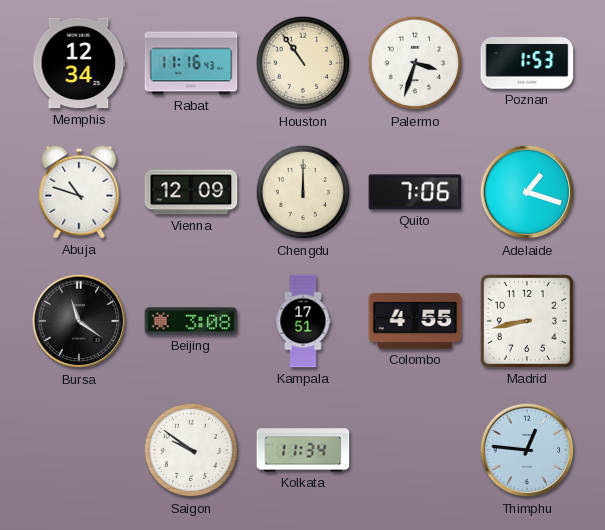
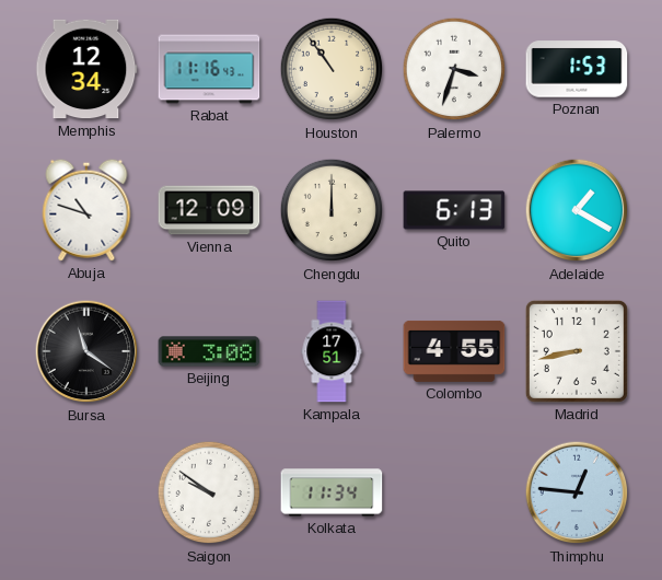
Quito: 7:06 -> 6:13 (454, 210)
Adelaide: 1:18 -> 1:20 (577, 210)
